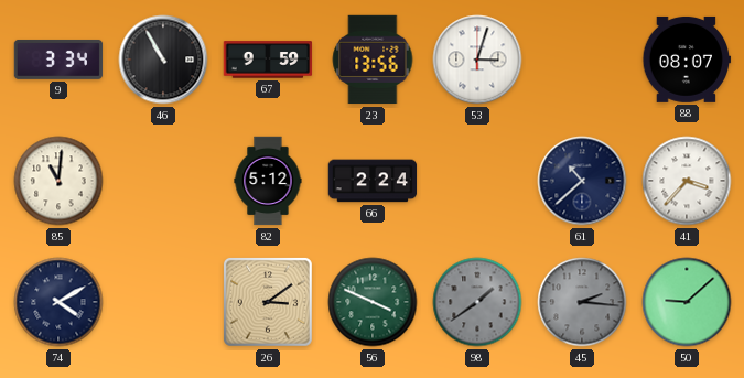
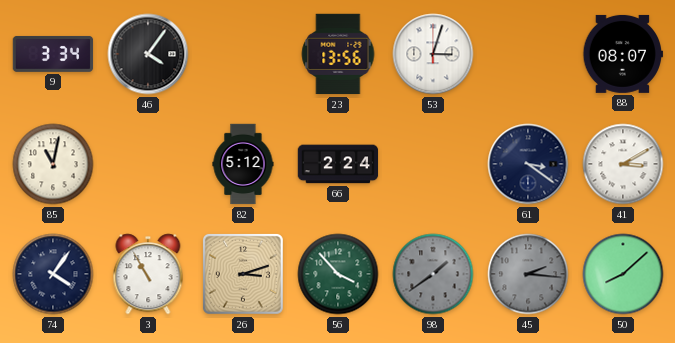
46: 10:55 -> 4:06 (148, 54)
67: 9:59 -> none (268, 60)
85: 11:01 -> 11:02 (53, 164)
61: 10:38 -> 3:21 (528, 164)
41: 3:37 -> 3:10 (623, 164)
74: 4:10 -> 4:06 (53, 274)
3: none -> 10:55 (148, 274)
26: 3:09 -> 3:12 (243, 274)
56: 3:49 -> 3:53 (338, 274)
50: 9:08 -> 8:08 (623, 274)
